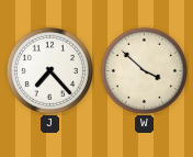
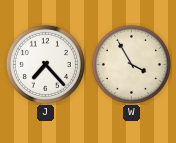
W: 3:52 -> 3:55 (131, 64)
